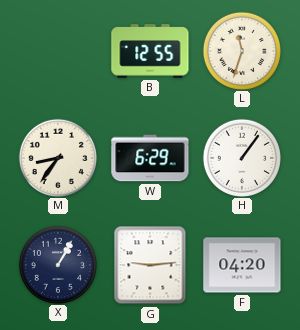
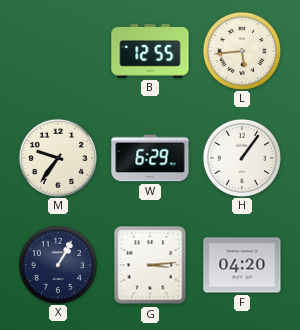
L: 11:33 -> 5:44 (241, 50)
M: 8:36 -> 9:36 (57, 157)
G: 9:14 -> 3:14 (150, 265)
